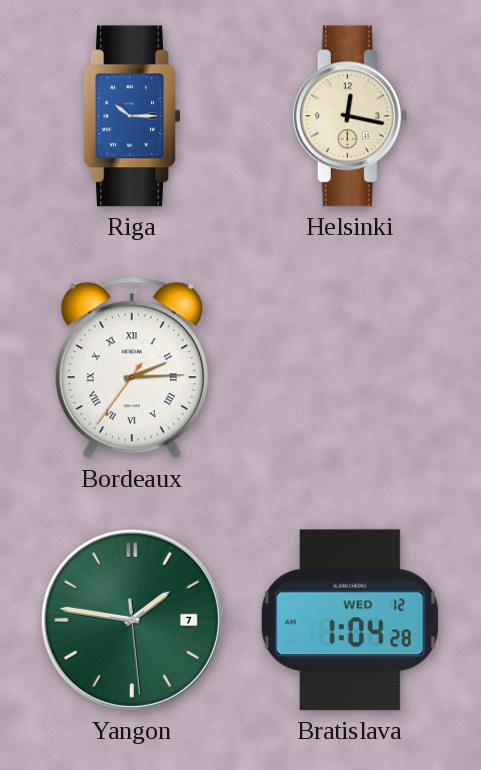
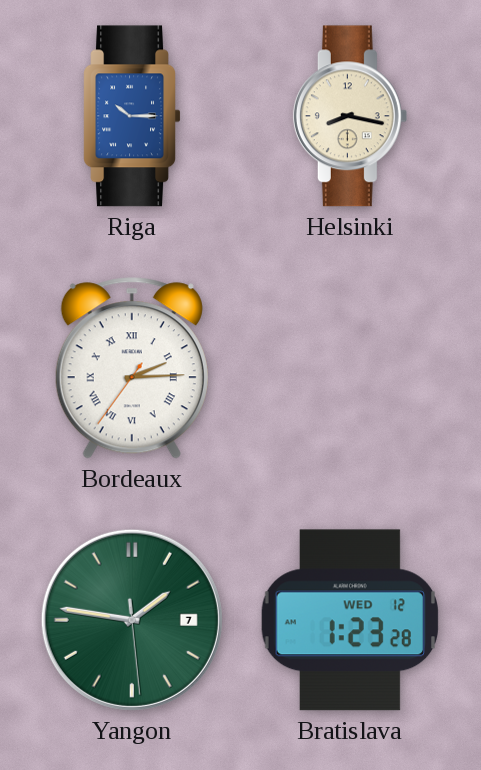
Helsinki: 12:17 -> 8:17 (350, 116)
Bratislava: 1:04 -> 1:23 (350, 620)
